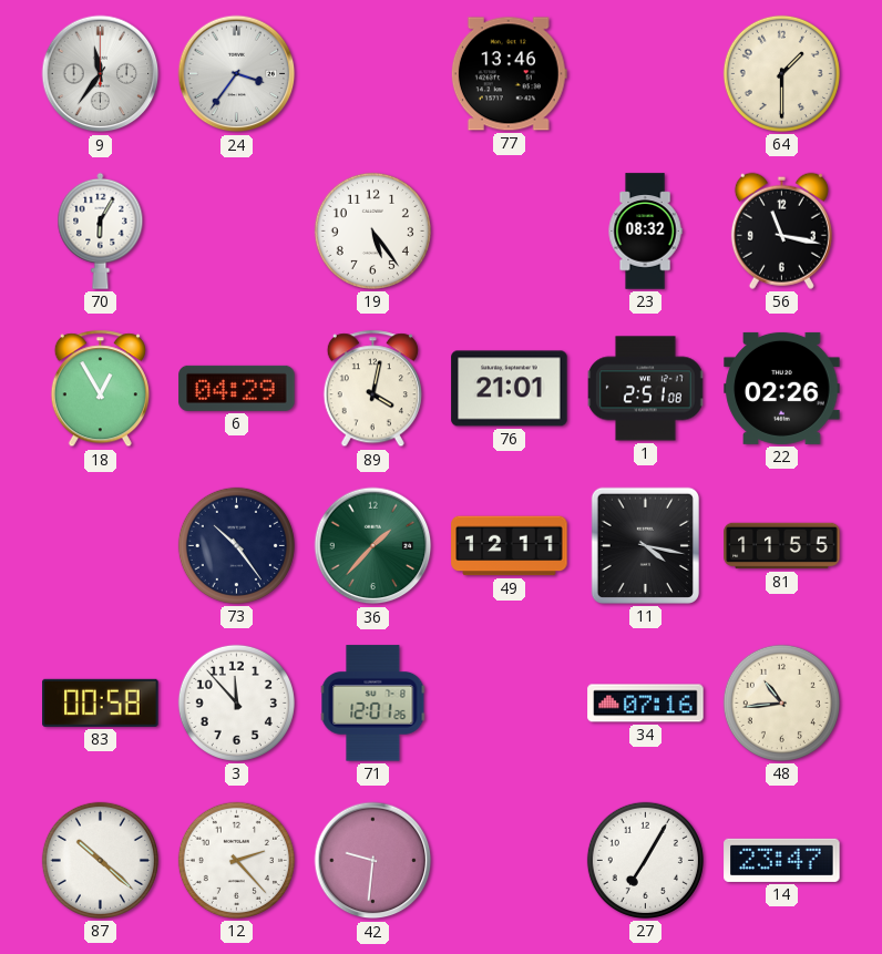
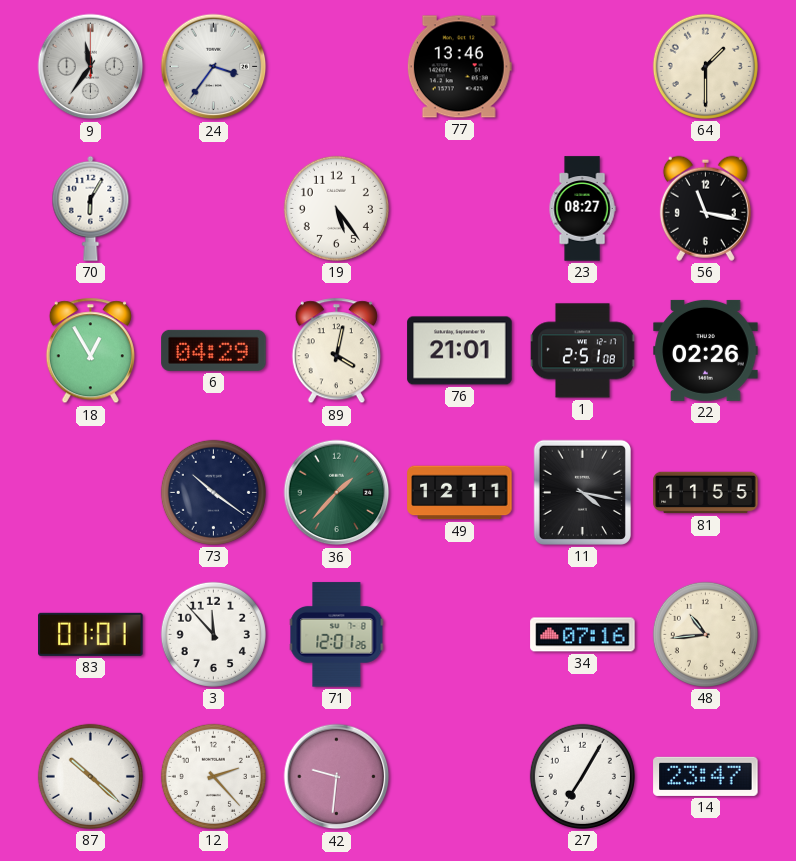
23: 08:32 -> 08:27 (582, 209)
73: 10:24 -> 10:21 (213, 492)
83: 00:58 -> 01:01 (91, 634)
